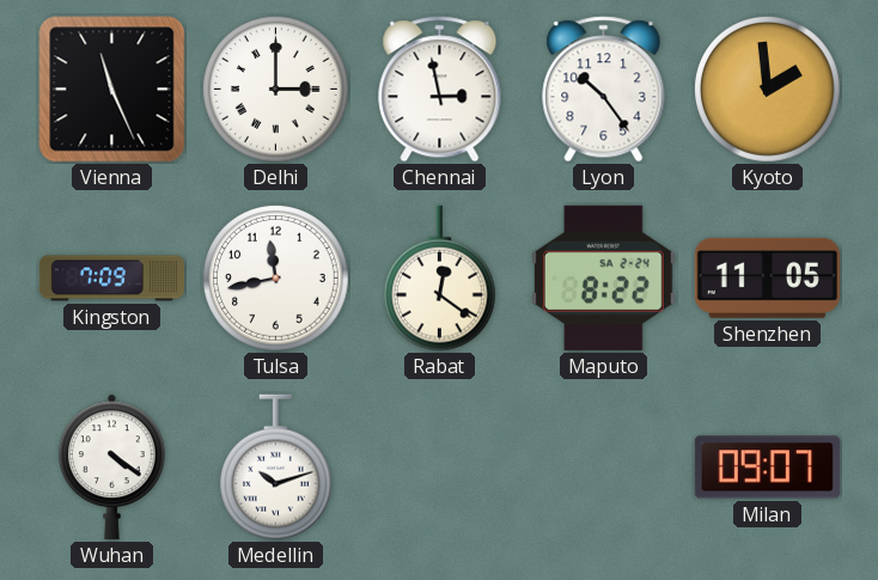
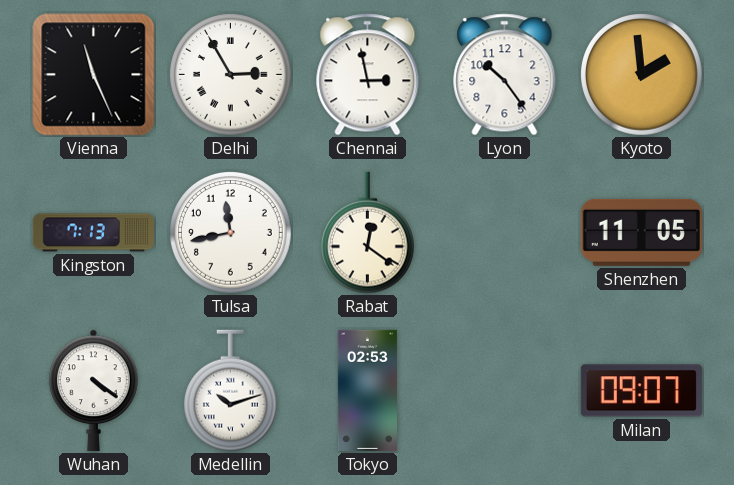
Delhi: 3:00 -> 2:55 (231, 75)
Kingston: 7:09 -> 7:13 (93, 233)
Maputo: 8:22 -> none (603, 277)
Tokyo: none -> 02:53 (367, 390)
